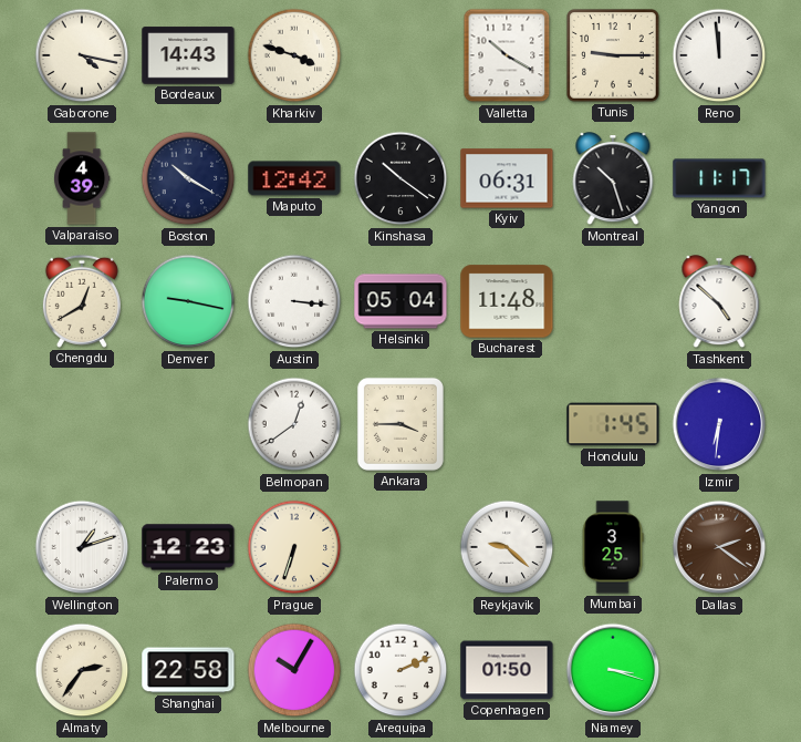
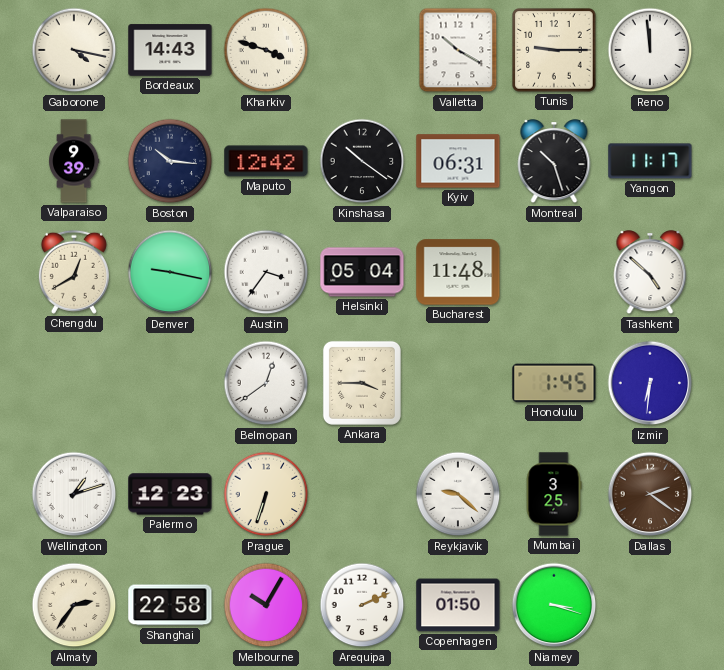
Valparaiso: 4:39 -> 9:39 (75, 161)
Boston: 10:20 -> 10:16 (170, 161)
Austin: 3:16 -> 3:36 (266, 272)
